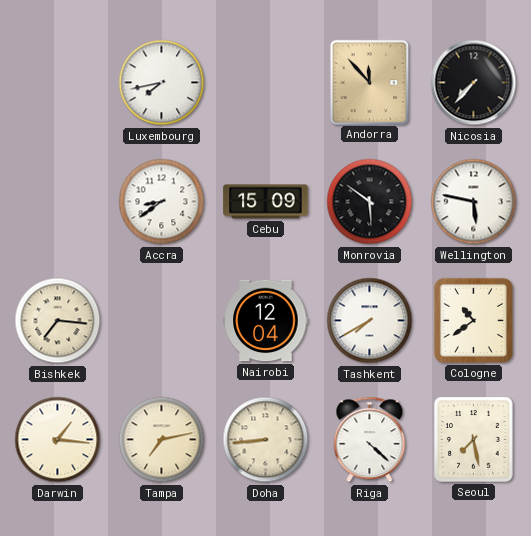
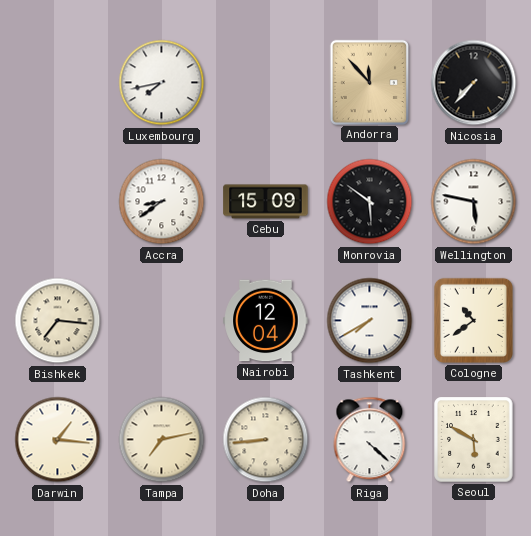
Seoul: 7:28 -> 5:50 (474, 440)
